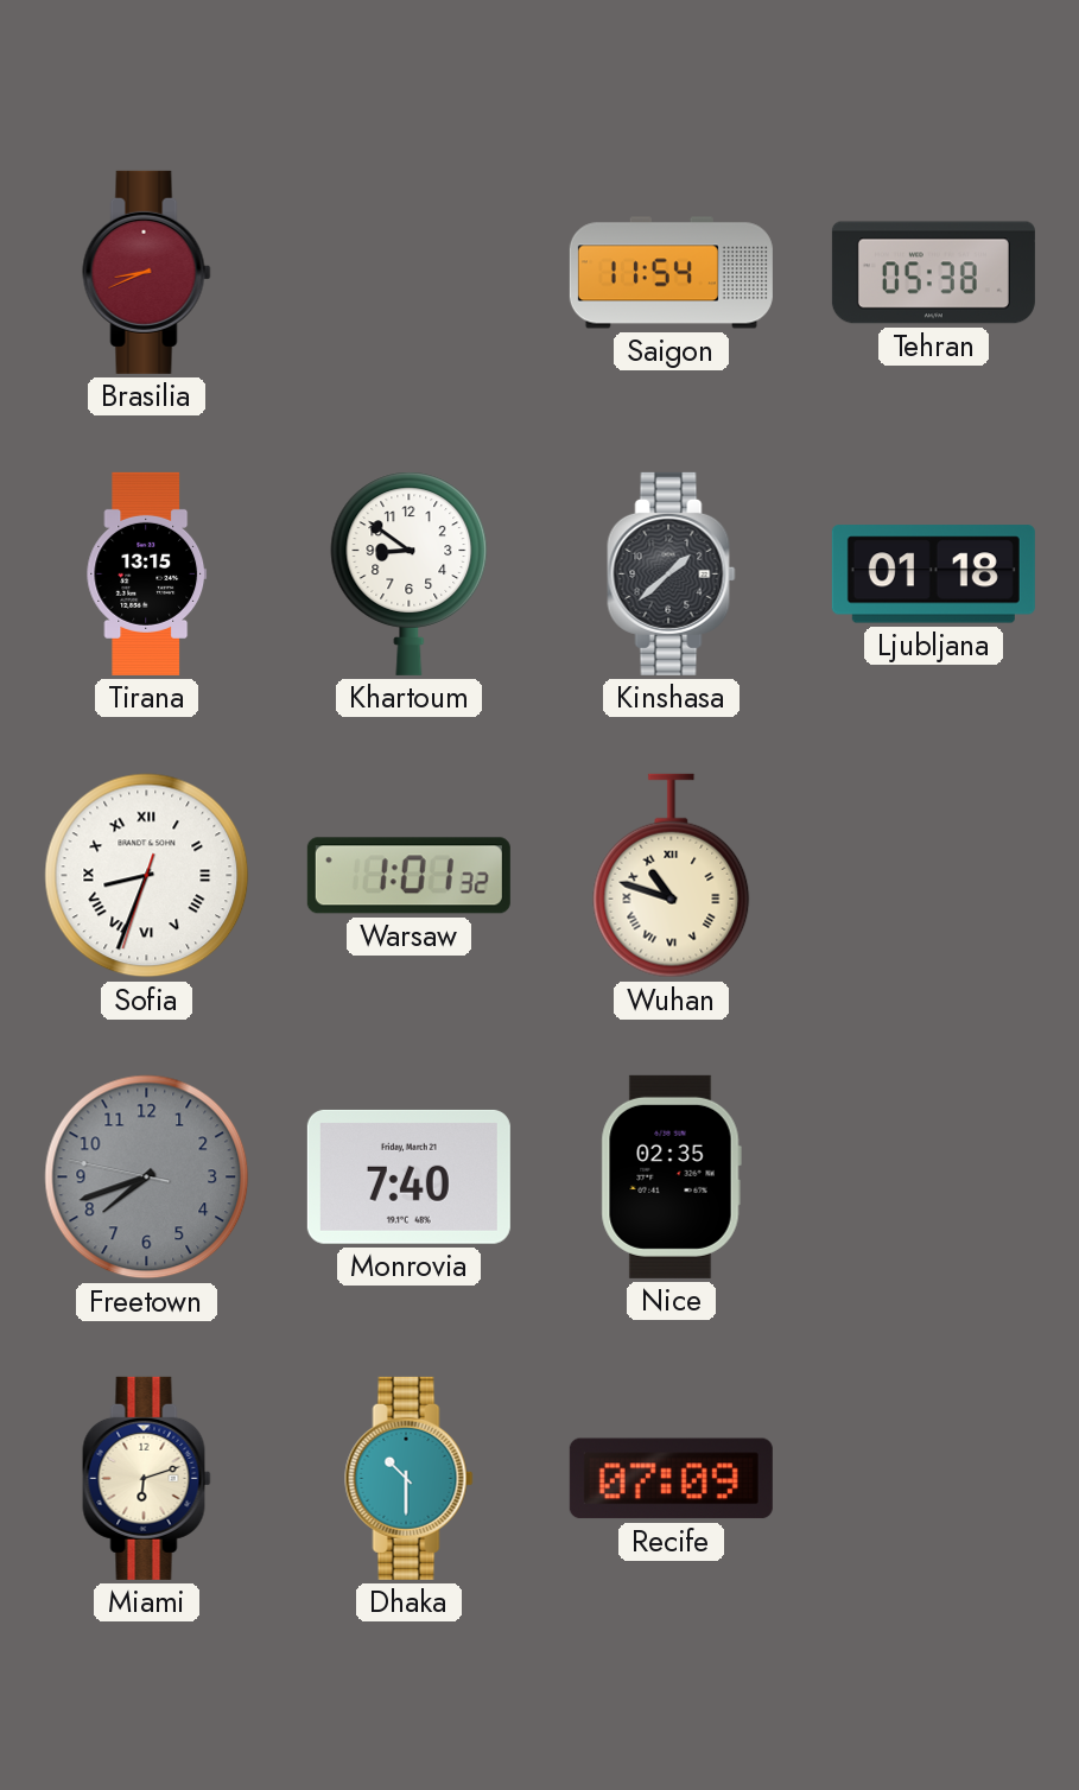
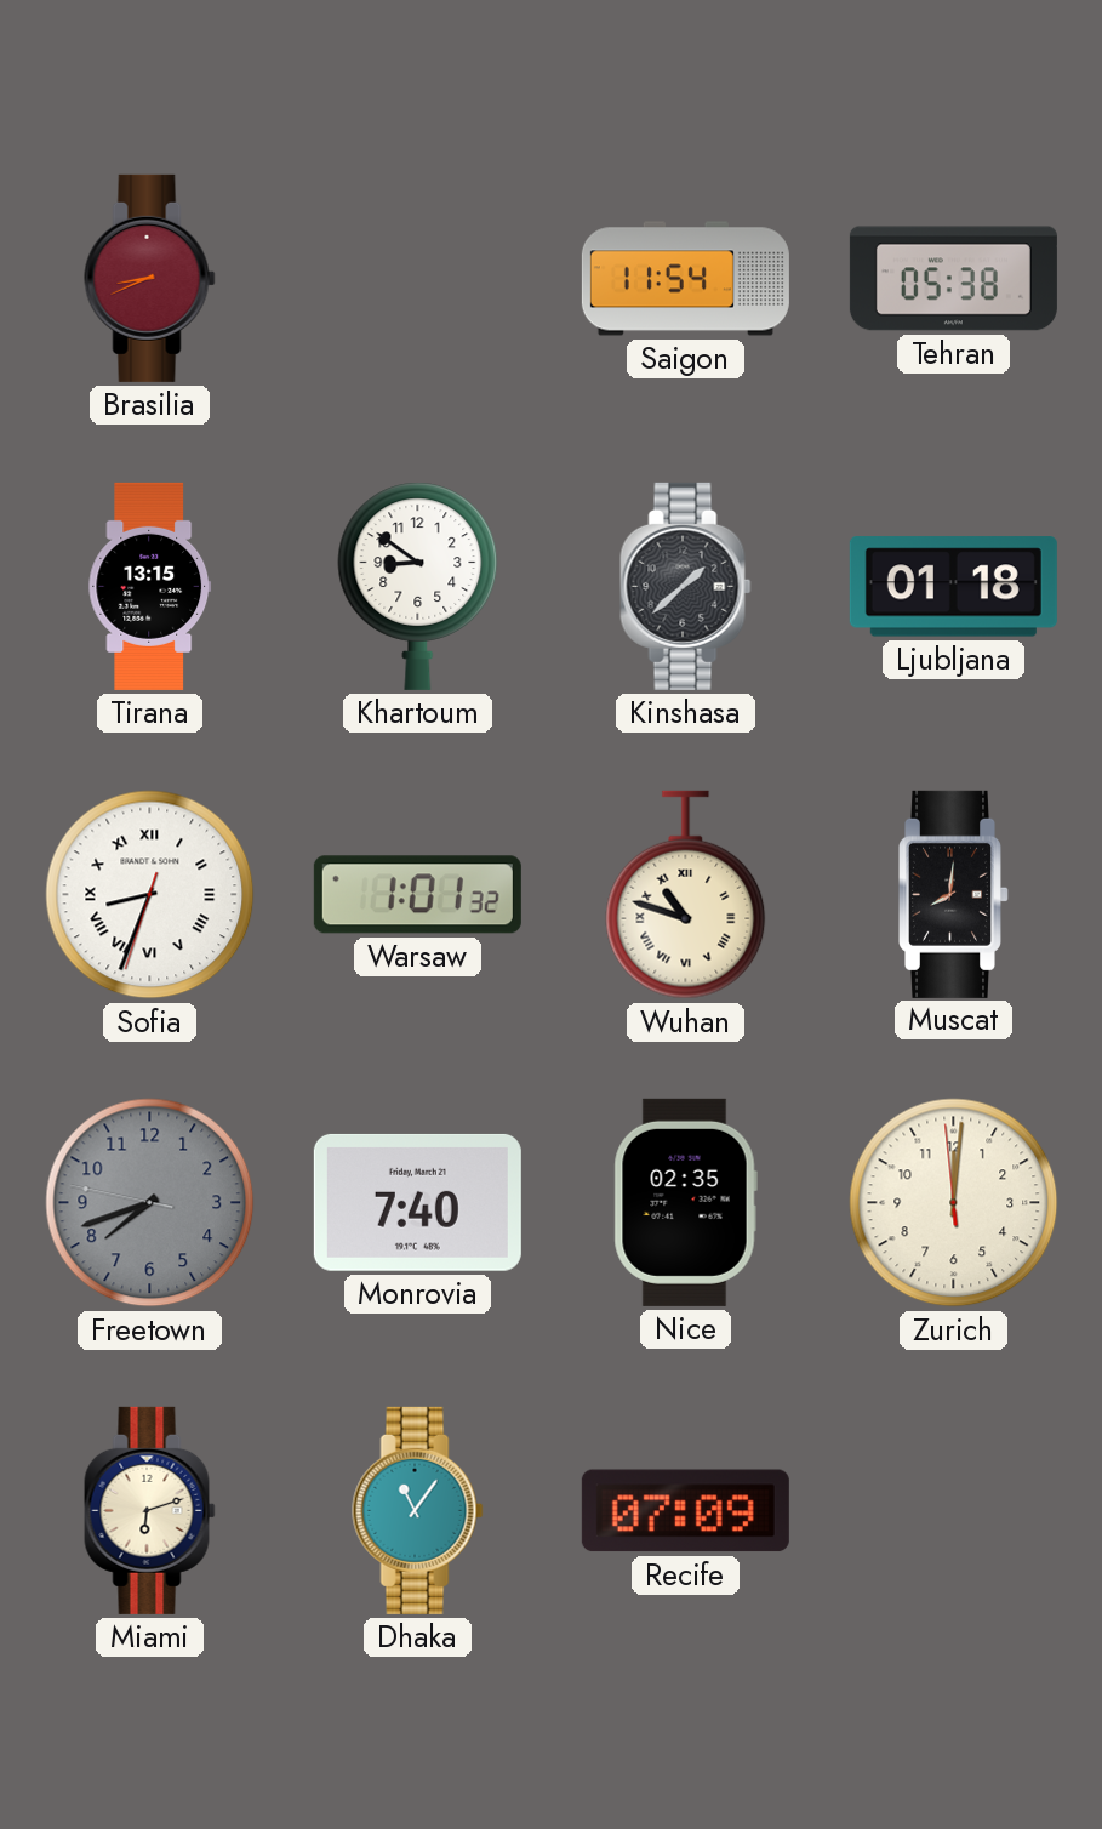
Muscat: none -> 8:01 (954, 894)
Zurich: none -> 12:00 (954, 1203)
Dhaka: 10:30 -> 11:06 (418, 1510)
